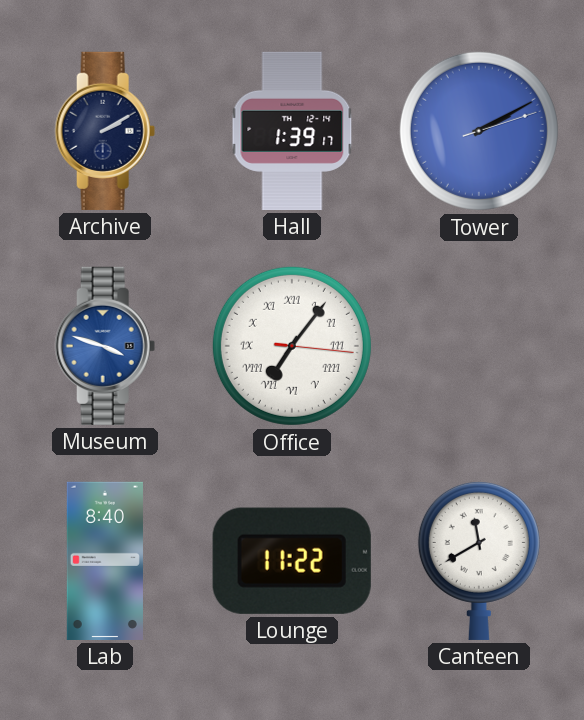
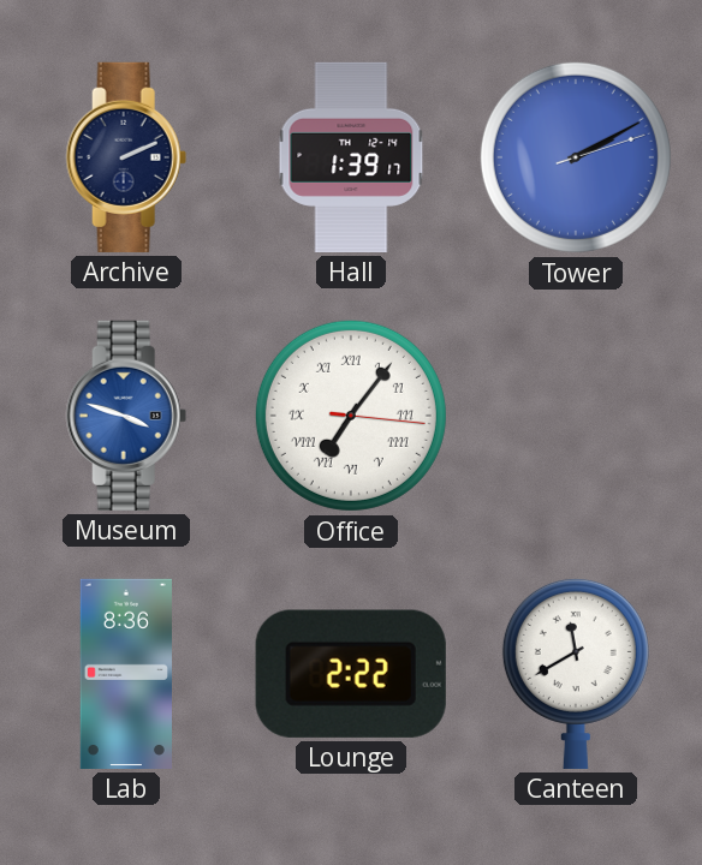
Archive: 2:10 -> 2:11 (126, 157)
Lab: 8:40 -> 8:36 (126, 674)
Lounge: 11:22 -> 2:22 (351, 674)
